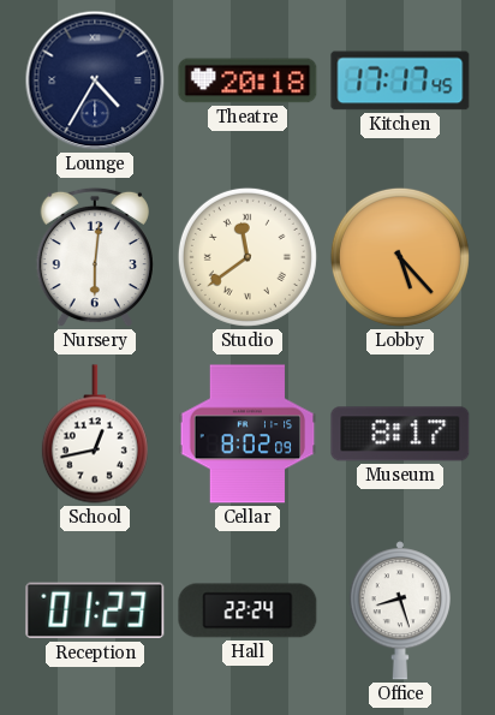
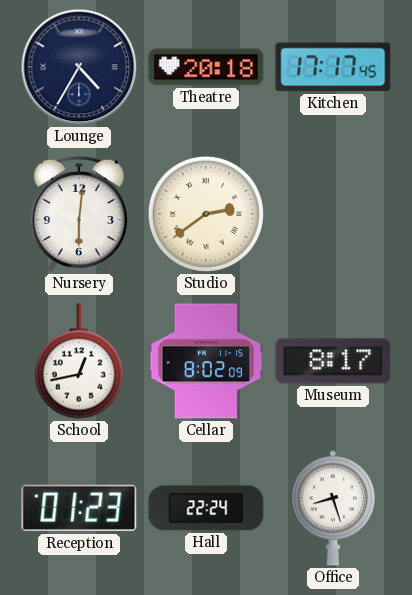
Studio: 11:39 -> 2:39 (206, 214)
Lobby: 5:23 -> none (400, 257)
